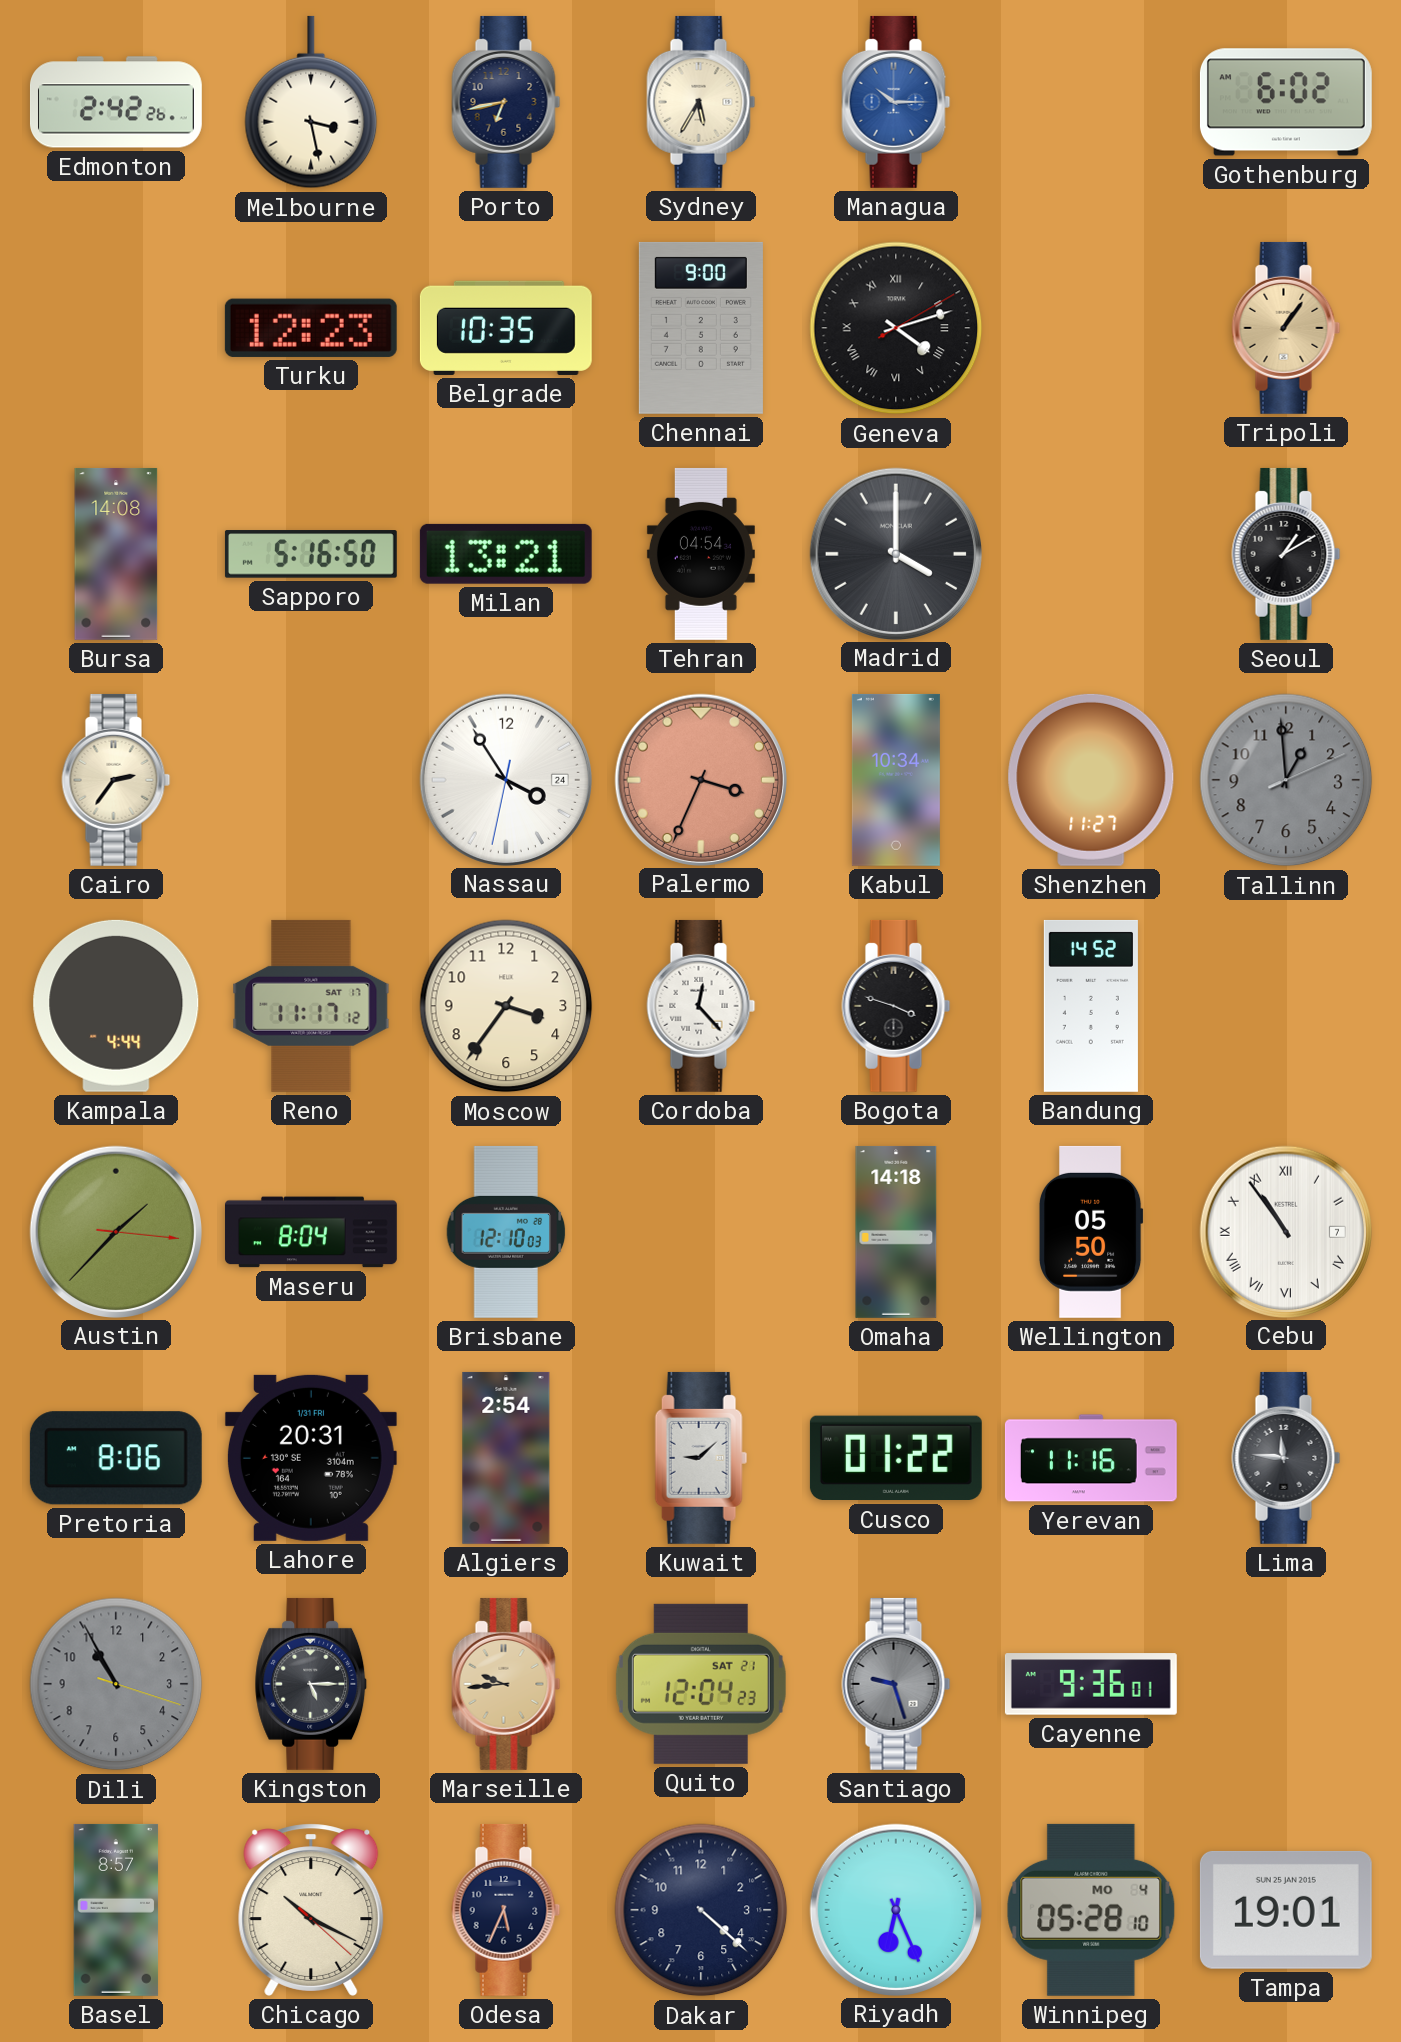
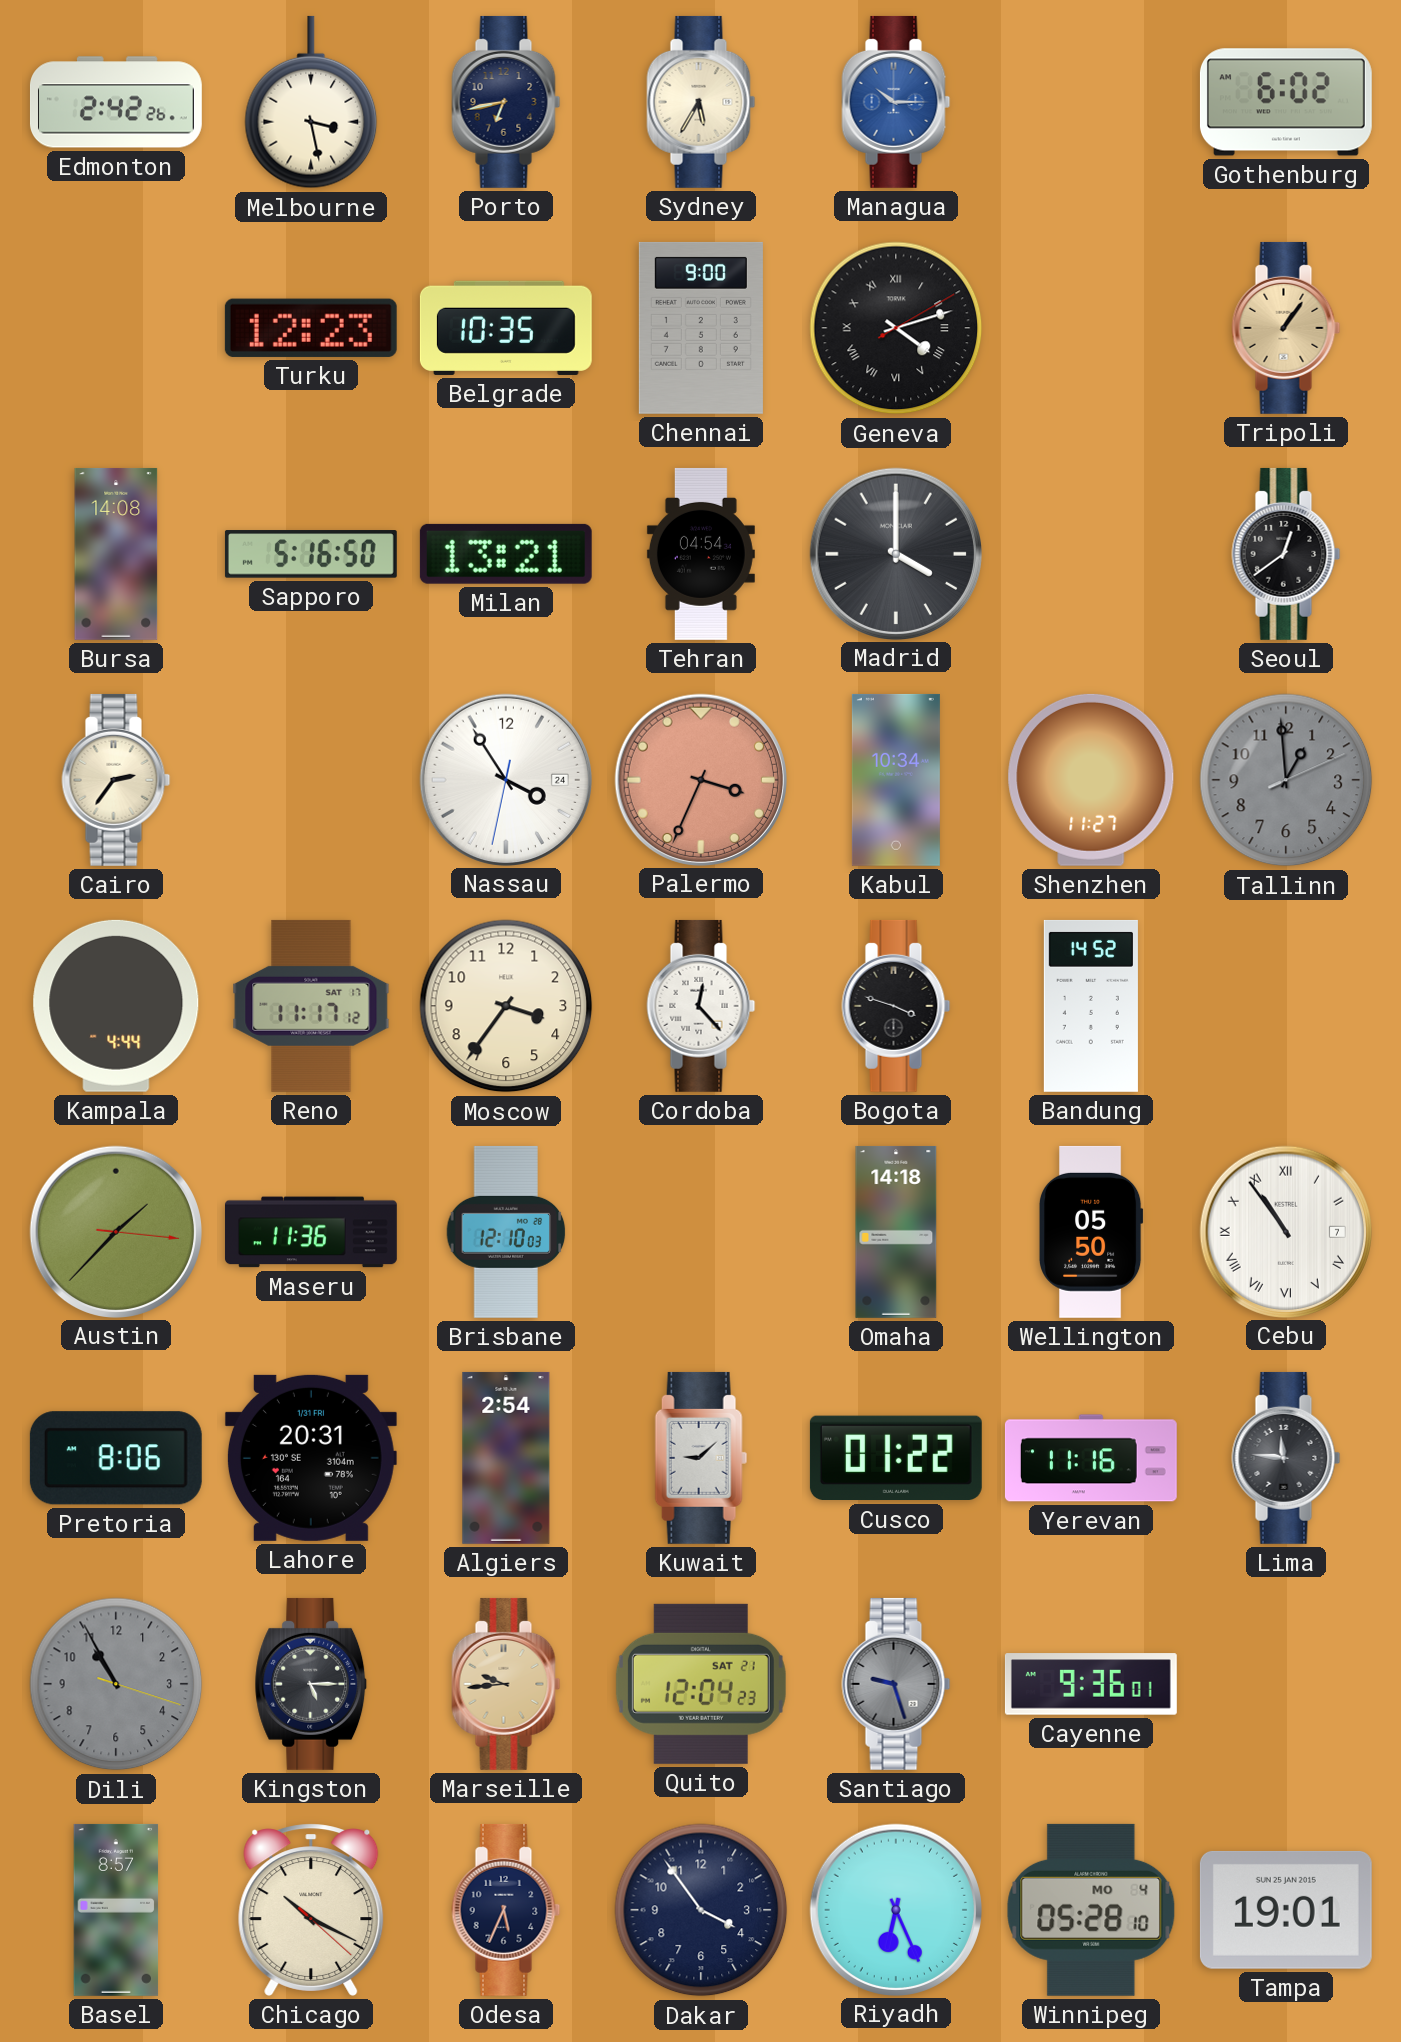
Seoul: 1:10 -> 12:39 (1286, 554)
Maseru: 8:04 -> 11:36 (311, 1232)
Dakar: 4:22 -> 3:54 (701, 1910)
